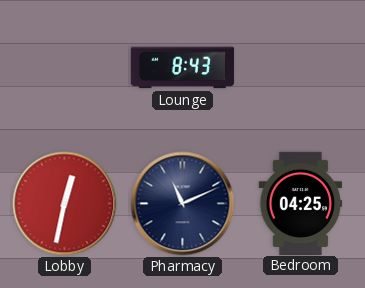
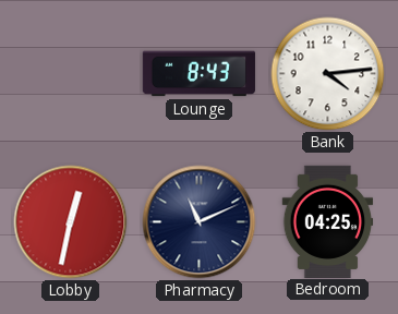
Bank: none -> 4:14 (328, 74)
